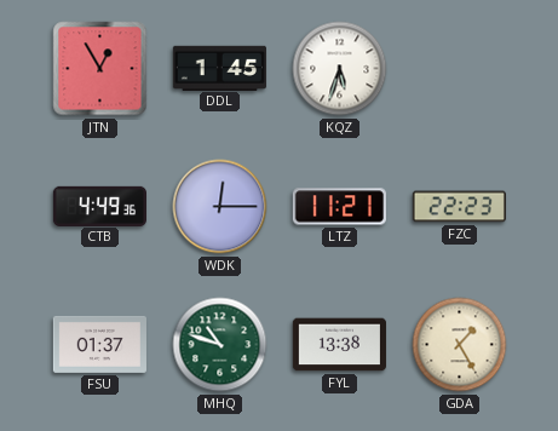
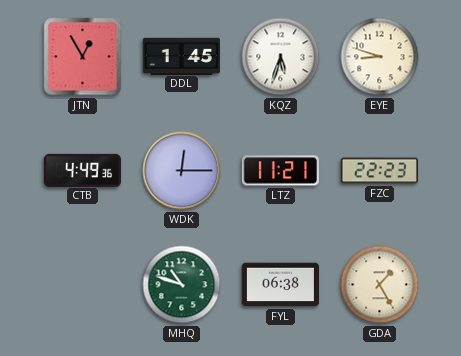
EYE: none -> 8:48 (380, 57)
FSU: 01:37 -> none (99, 344)
FYL: 13:38 -> 06:38 (280, 285)
